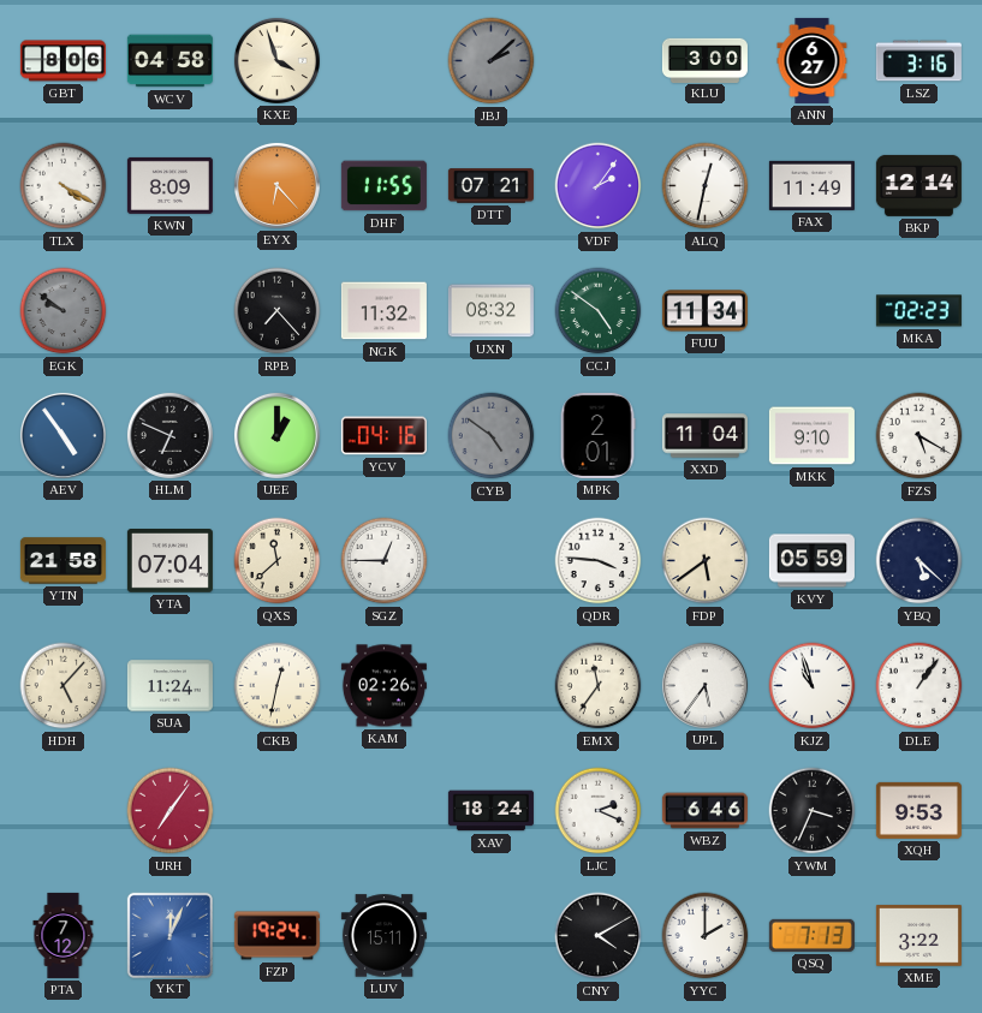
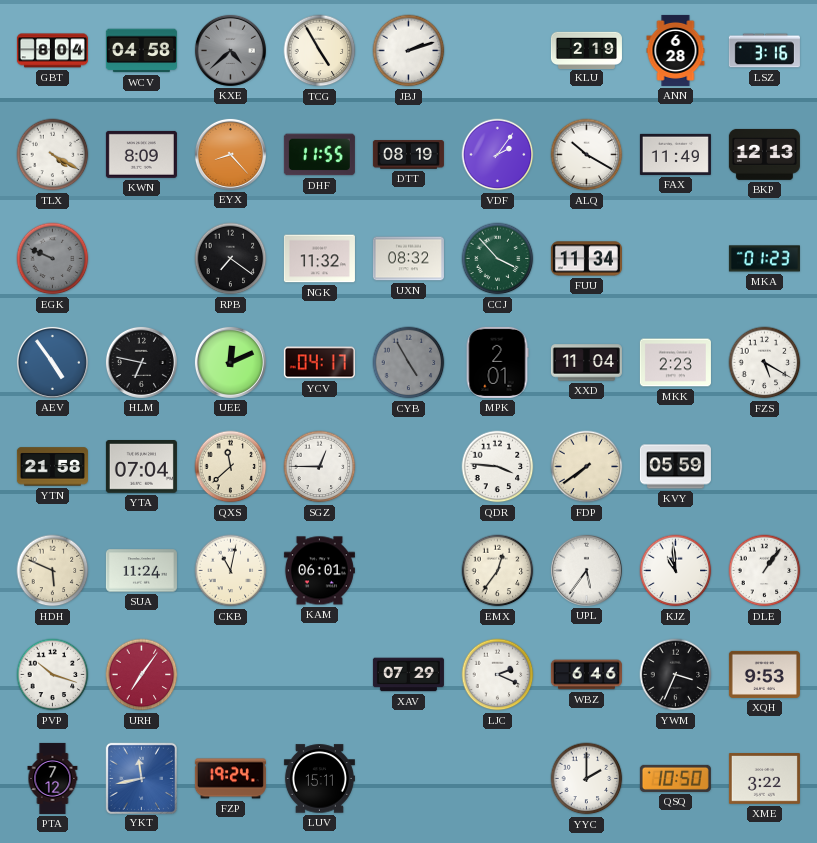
GBT: 8:06 -> 8:04 (52, 51)
KXE: 3:57 -> 4:38 (230, 50)
KXE dial: cream -> grey (230, 50)
TCG: none -> 4:55 (320, 51)
JBJ: 2:08 -> 2:12 (409, 51)
JBJ dial: grey -> white (409, 51)
KLU: 3:00 -> 2:19 (586, 50)
ANN: 6:27 -> 6:28 (676, 50)
EYX: 6:23 -> 8:23 (230, 154)
DTT: 07:21 -> 08:19 (408, 155)
ALQ: 12:32 -> 10:20 (587, 155)
BKP: 12:14 -> 12:13 (764, 154)
EGK: 9:51 -> 9:49 (53, 259)
RPB: 7:23 -> 7:21 (231, 259)
CCJ: 4:51 -> 3:53 (498, 259)
MKA: 02:23 -> 01:23 (764, 259)
HLM: 6:49 -> 6:47 (141, 362)
UEE: 1:00 -> 12:11 (230, 362)
YCV: 04:16 -> 04:17 (319, 363)
CYB: 4:51 -> 4:55 (409, 363)
MKK: 9:10 -> 2:23 (675, 363)
FDP: 5:39 -> 7:39 (587, 467)
YBQ: 5:22 -> none (919, 561)
HDH: 5:07 -> 5:49 (53, 571)
CKB: 12:32 -> 11:02 (231, 571)
KAM: 02:26 -> 06:01 (319, 571)
EMX: 11:36 -> 12:36 (498, 571)
KJZ: 10:57 -> 10:59 (676, 571)
PVP: none -> 10:18 (53, 675)
XAV: 18:24 -> 07:29 (408, 675)
YKT: 12:04 -> 11:43 (141, 778)
CNY: 4:10 -> none (599, 936)
QSQ: 7:13 -> 10:50 (675, 778)
